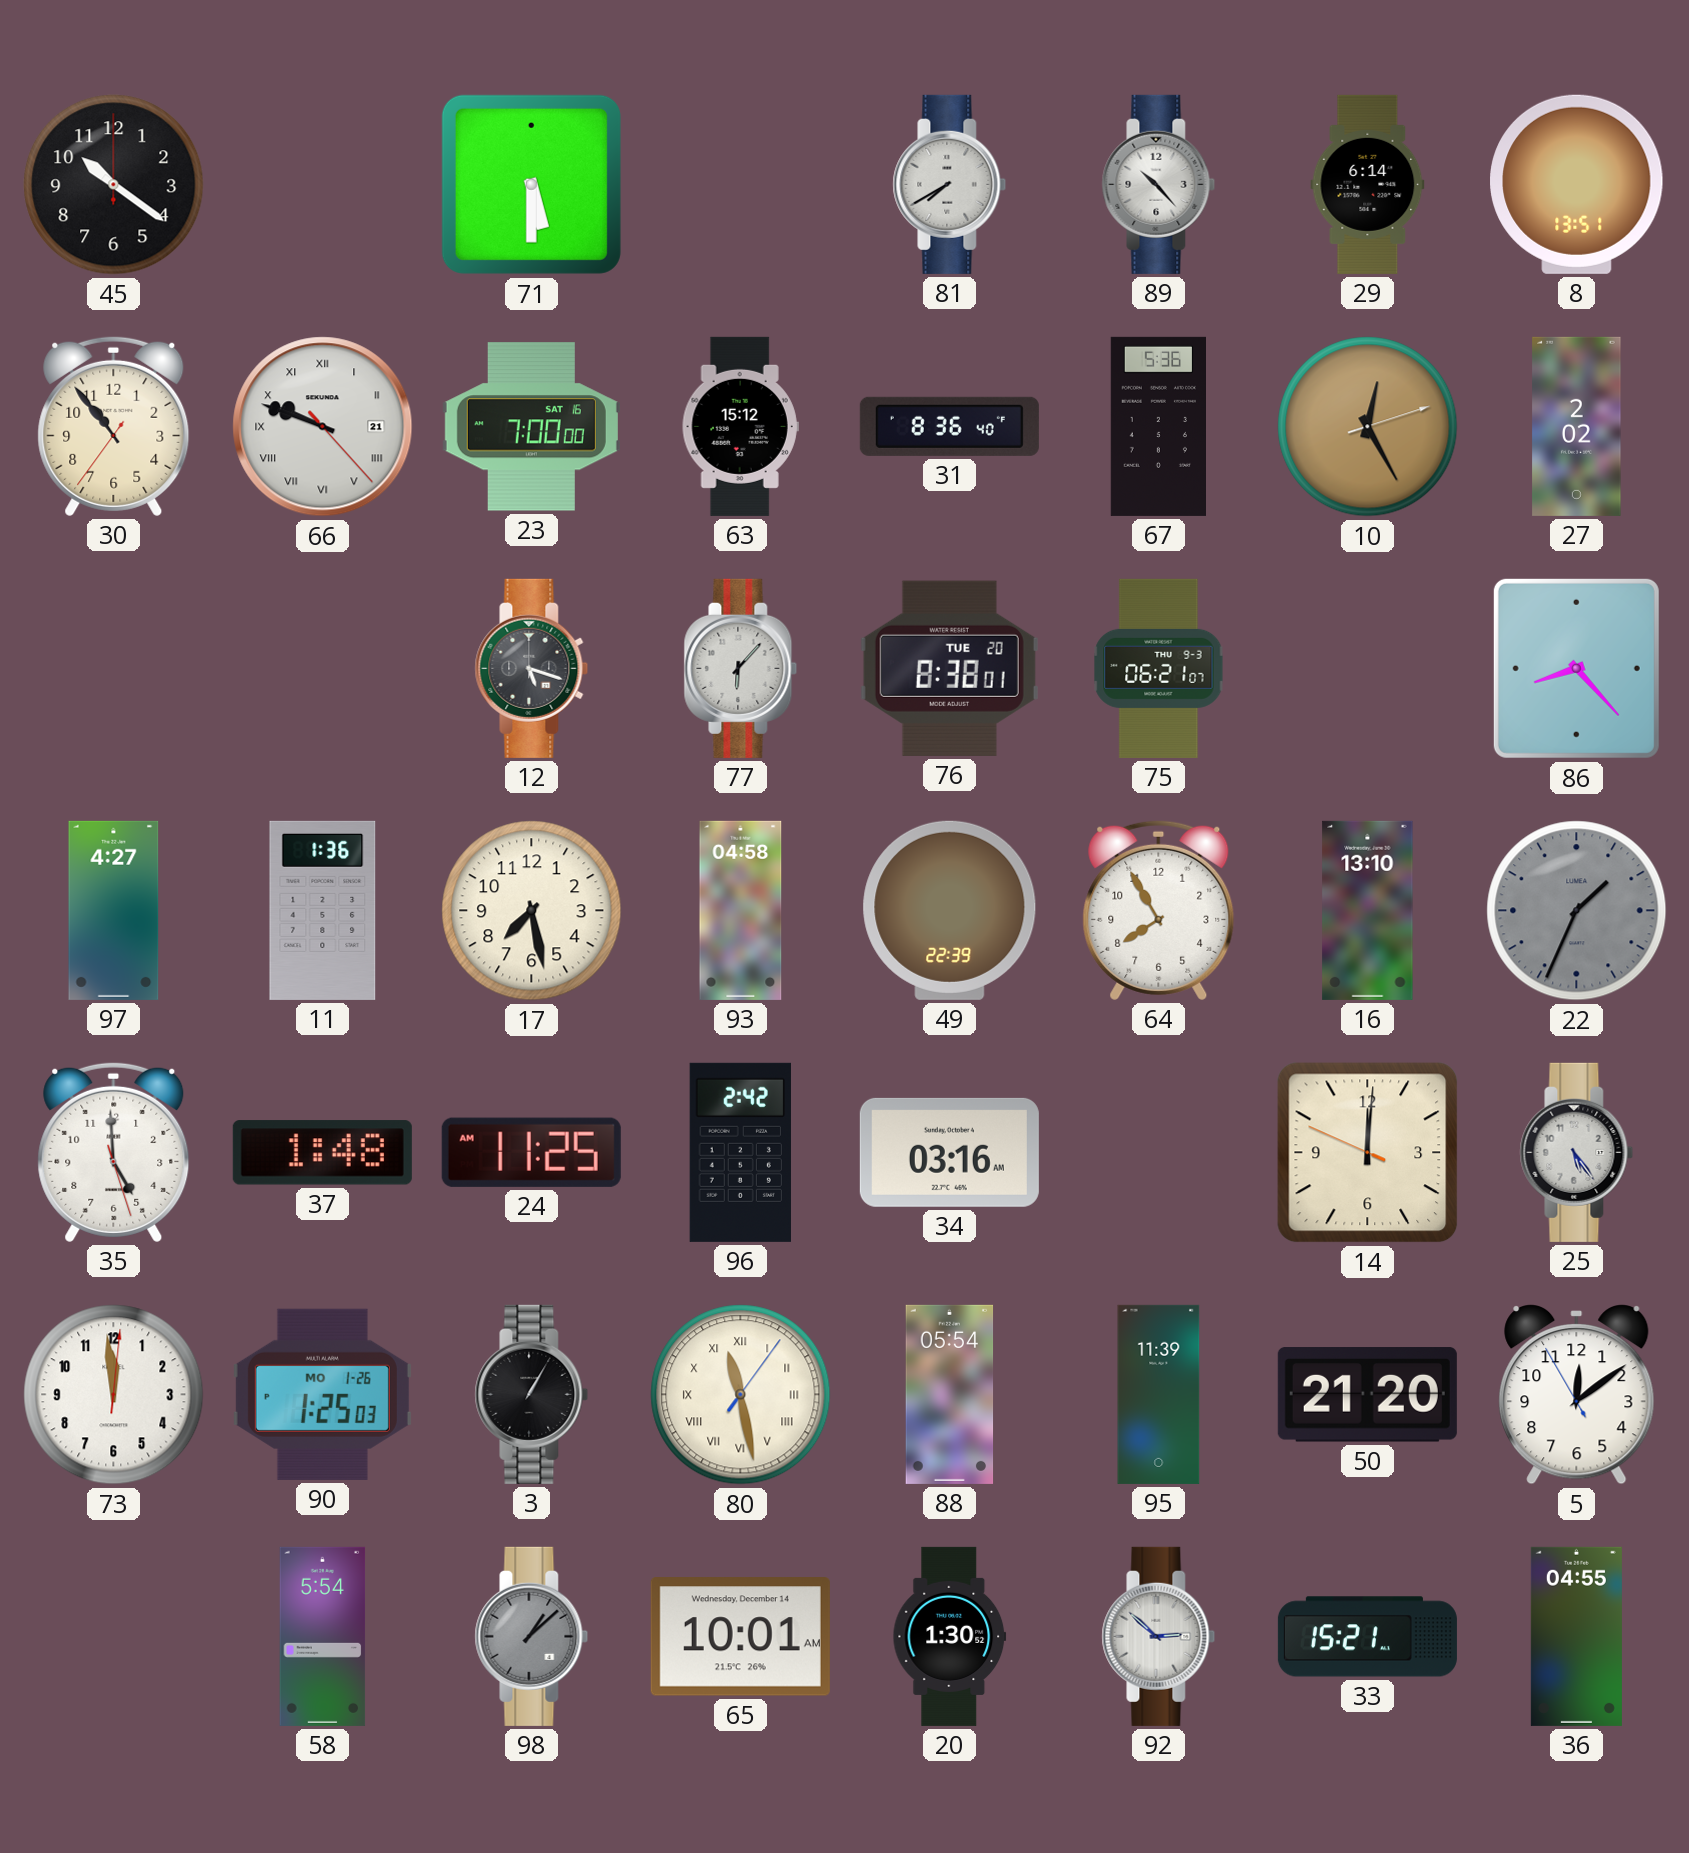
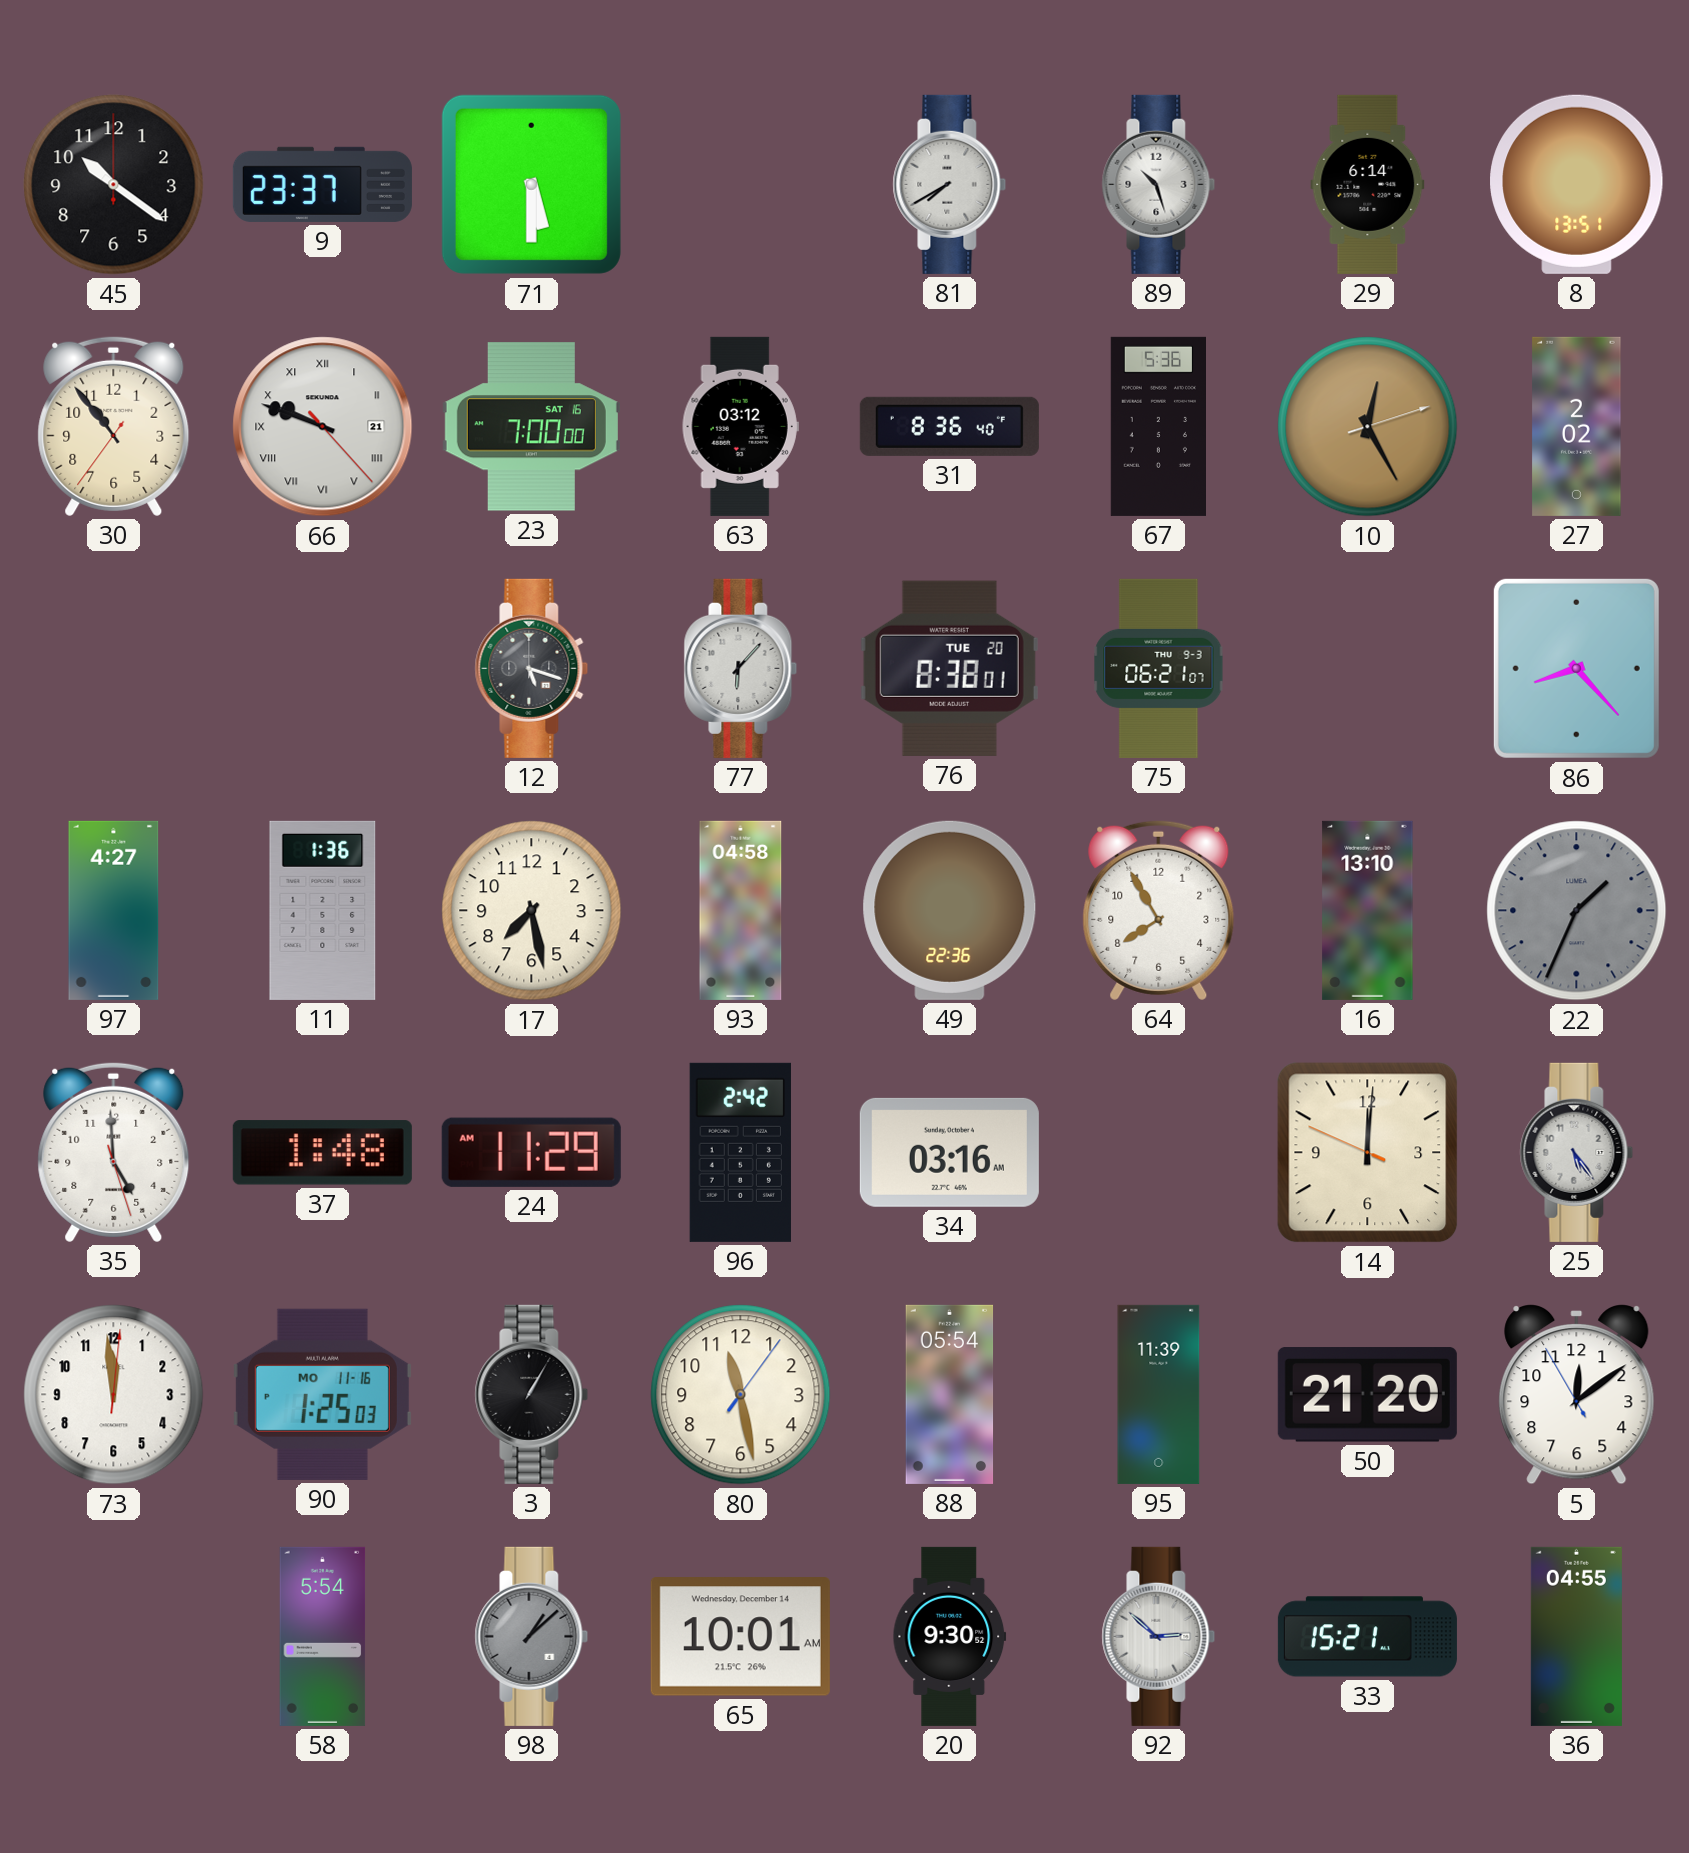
9: none -> 23:37 (322, 184)
89: 10:23 -> 10:27 (1159, 184)
63: 15:12 -> 03:12 (740, 426)
49: 22:39 -> 22:36 (950, 910)
24: 11:25 -> 11:29 (531, 1152)
90 date: MO 1-26 -> MO 11-16 (322, 1394)
80 numerals: Roman -> Arabic (741, 1395)
20: 1:30 -> 9:30 (950, 1636)
